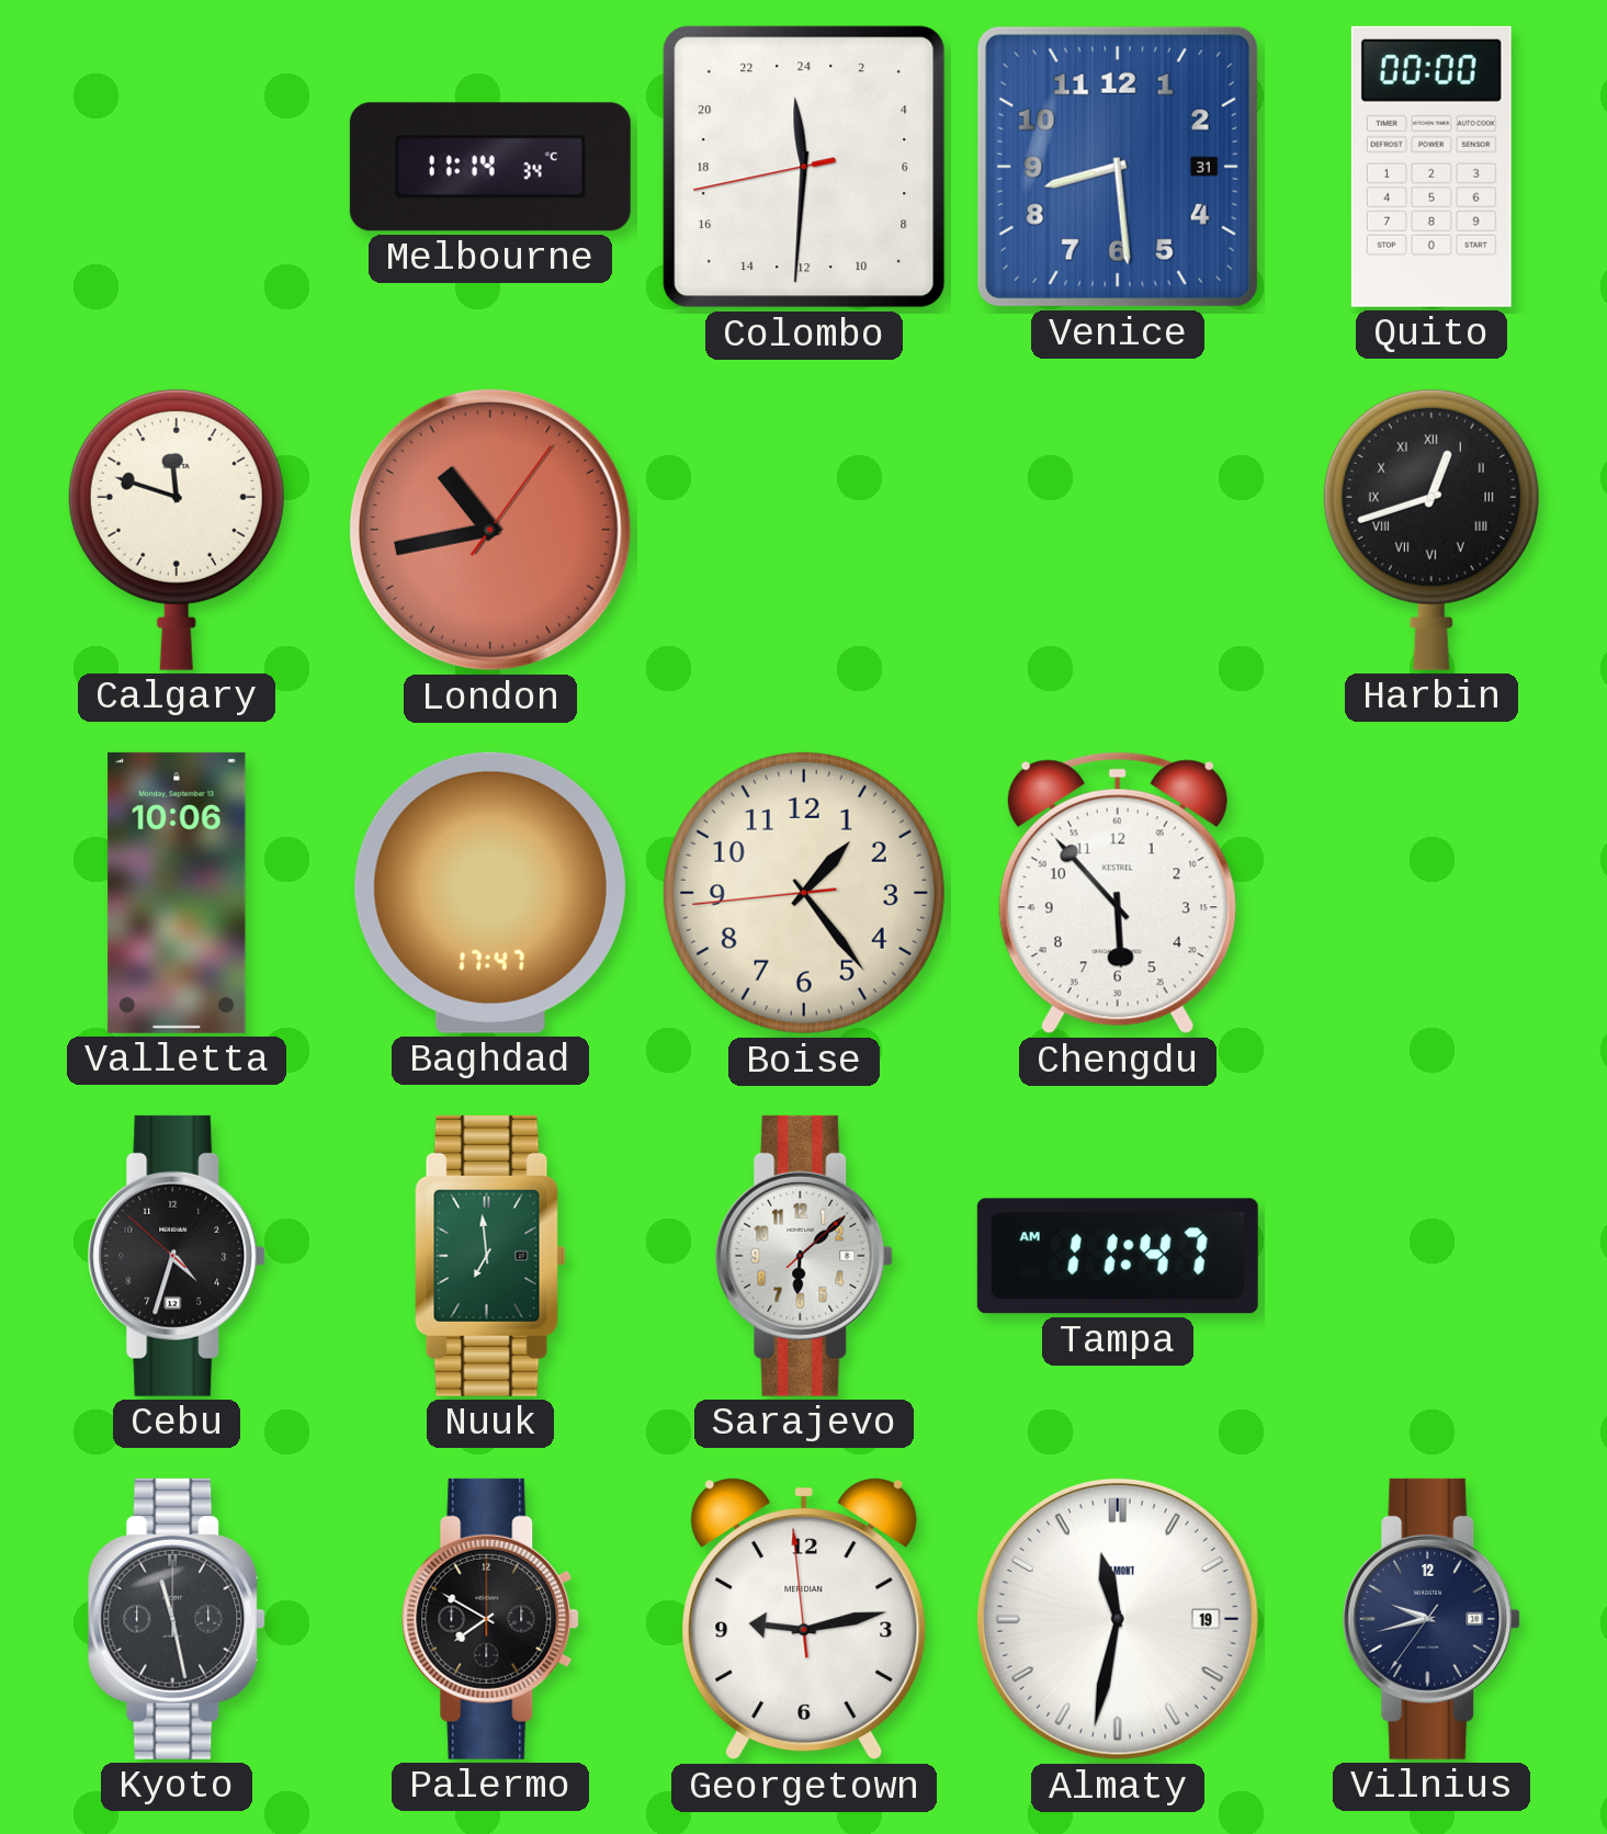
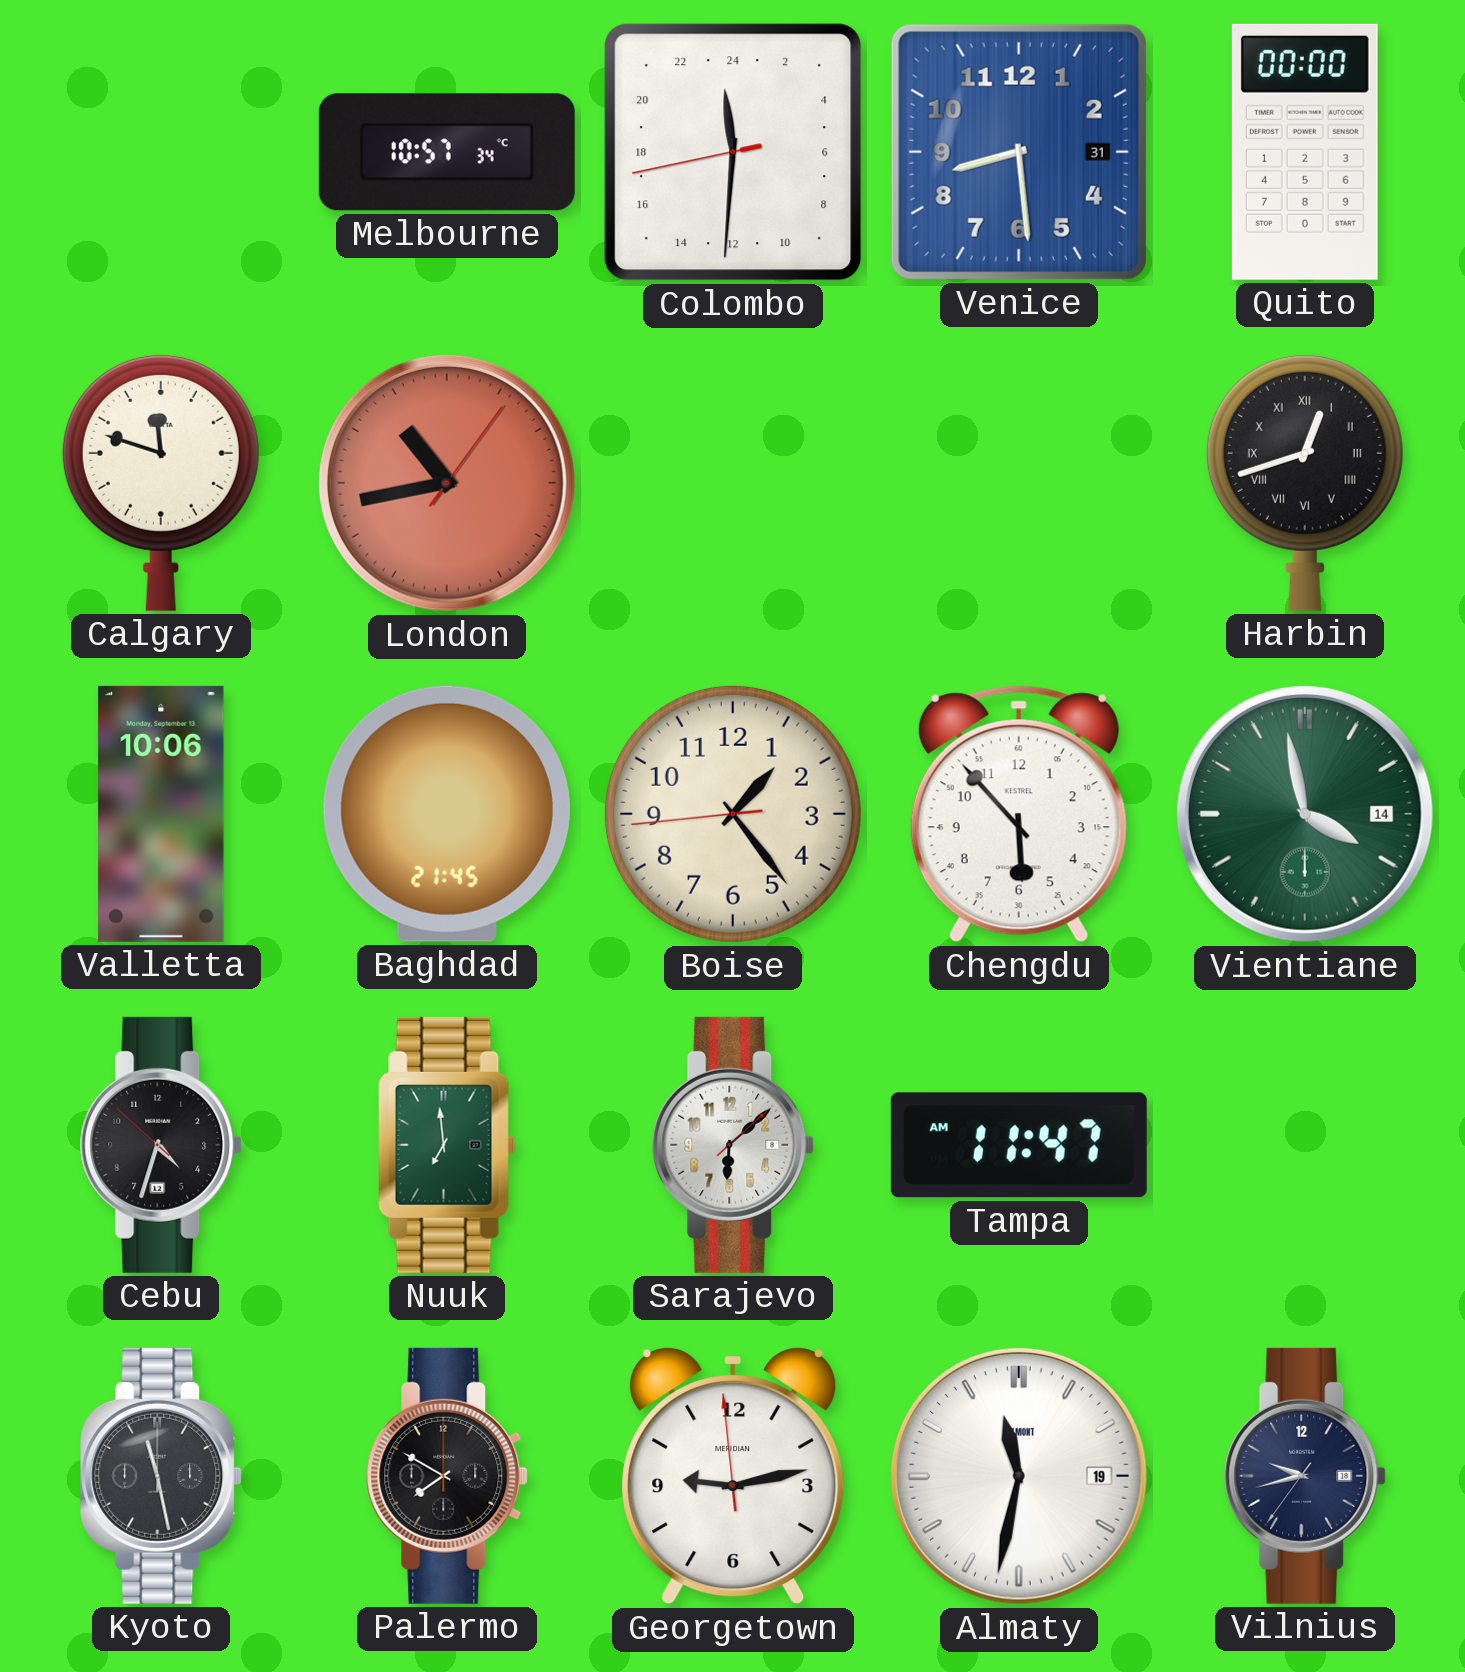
Melbourne: 11:14 -> 10:57 (447, 152)
Baghdad: 17:47 -> 21:45 (447, 814)
Vientiane: none -> 3:58 (1305, 814)
